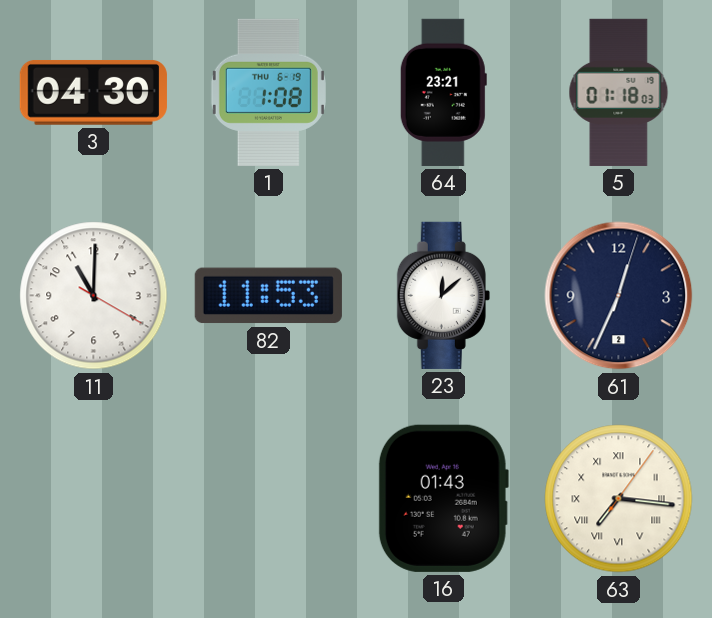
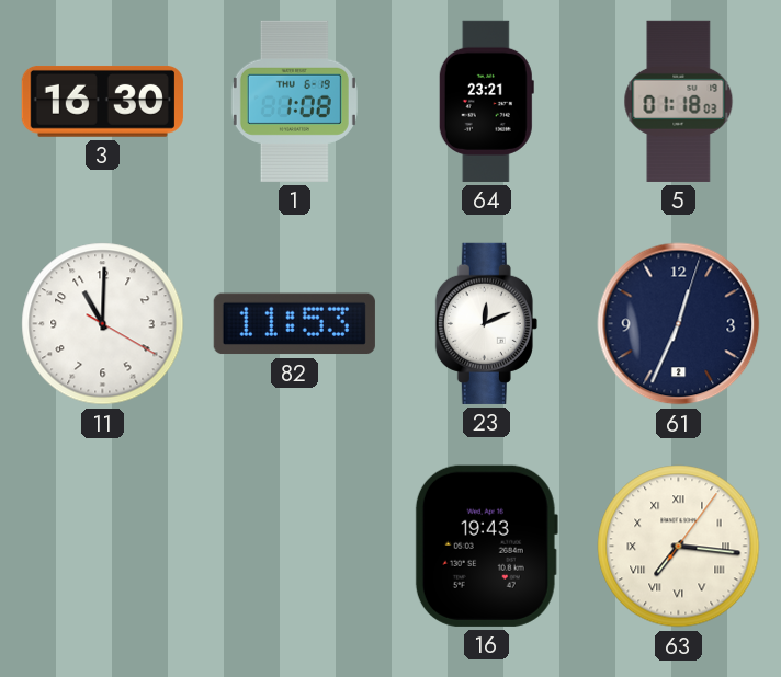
3: 04:30 -> 16:30 (102, 101)
23: 12:08 -> 12:11 (486, 323)
16: 01:43 -> 19:43 (486, 546)
